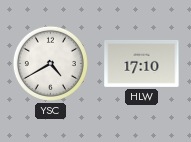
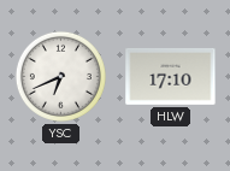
YSC: 4:40 -> 6:41 (60, 76)
